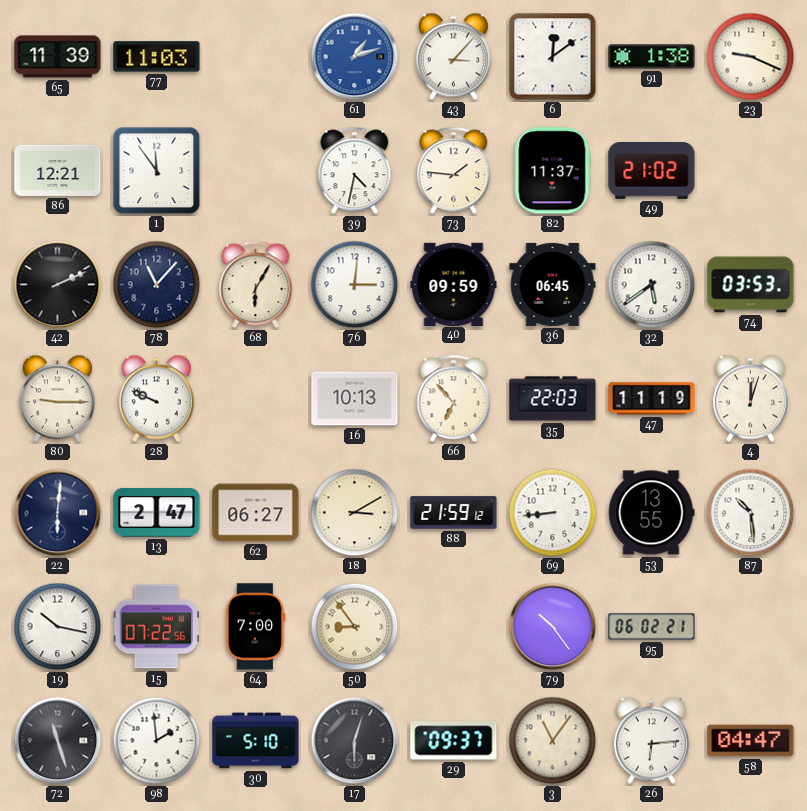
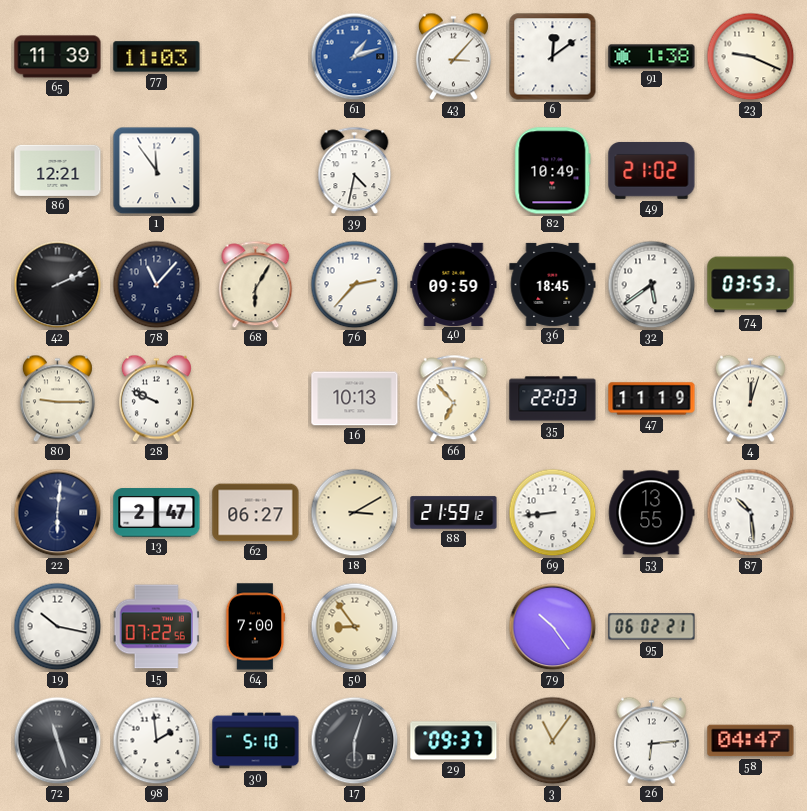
73: 1:46 -> none (454, 171)
82: 11:37 -> 10:49 (553, 171)
76: 3:01 -> 2:37 (355, 285)
36: 06:45 -> 18:45 (553, 284)
